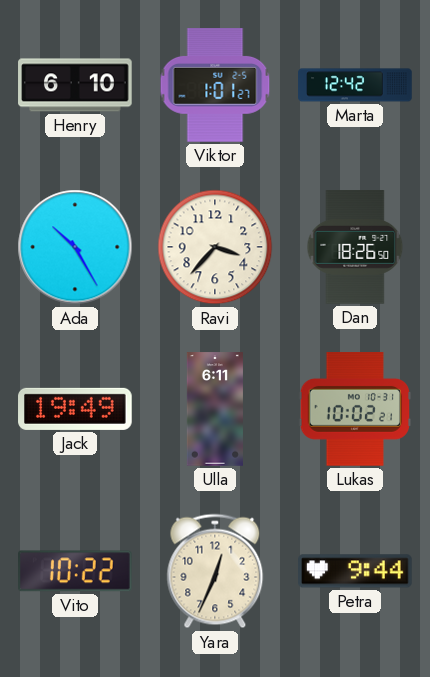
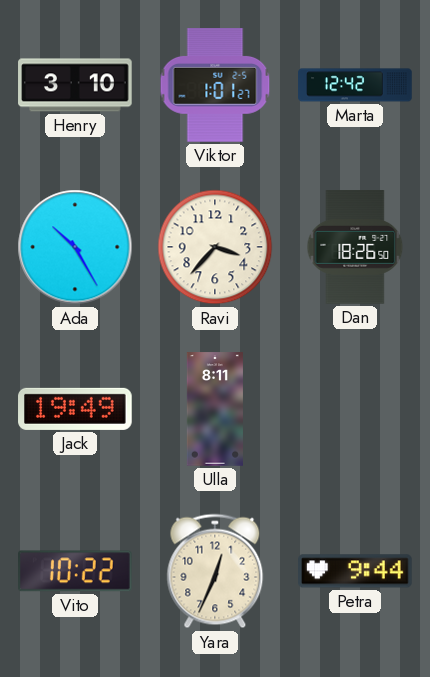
Henry: 6:10 -> 3:10 (75, 85)
Ulla: 6:11 -> 8:11 (215, 409)
Lukas: 10:02 -> none (354, 409)
